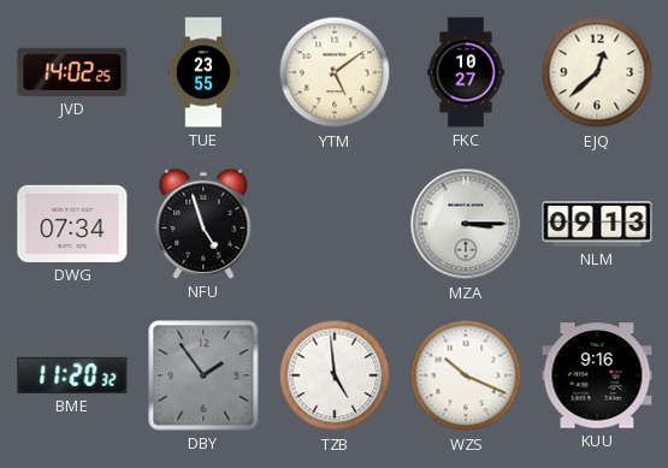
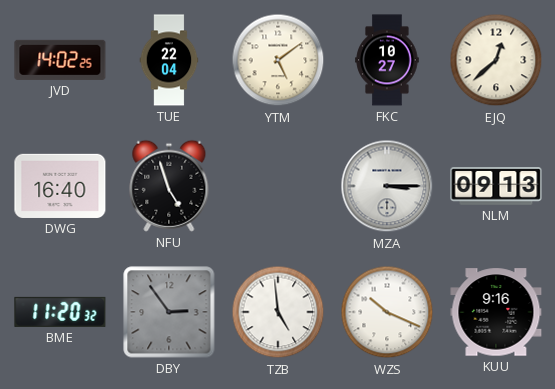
TUE: 23:55 -> 22:04 (169, 60)
DWG: 07:34 -> 16:40 (60, 186)
DBY: 1:54 -> 2:54 (169, 312)
